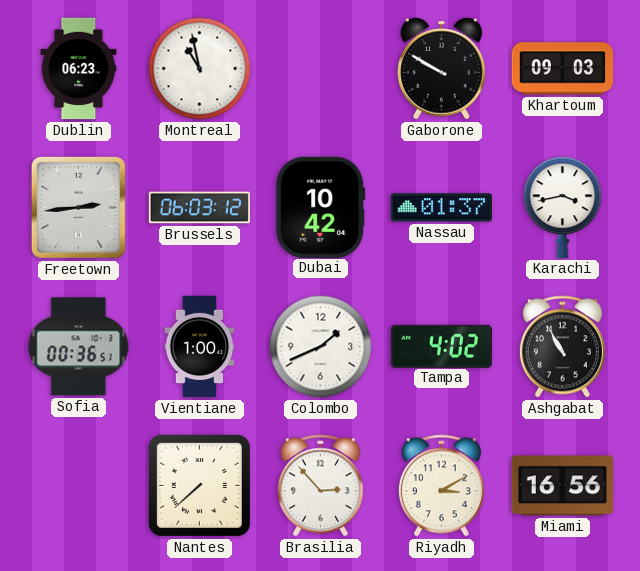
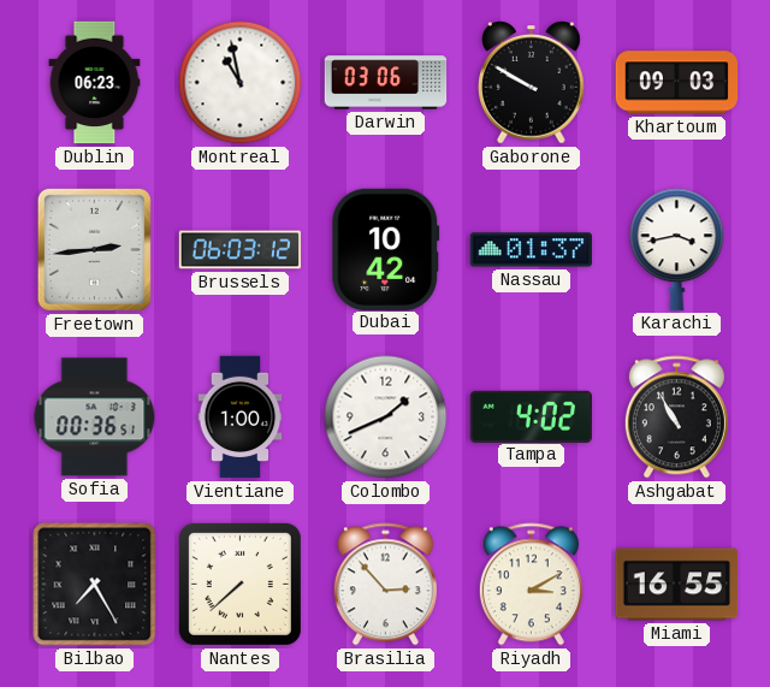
Darwin: none -> 03:06 (386, 83)
Bilbao: none -> 7:25 (95, 585)
Miami: 16:56 -> 16:55 (677, 585)
